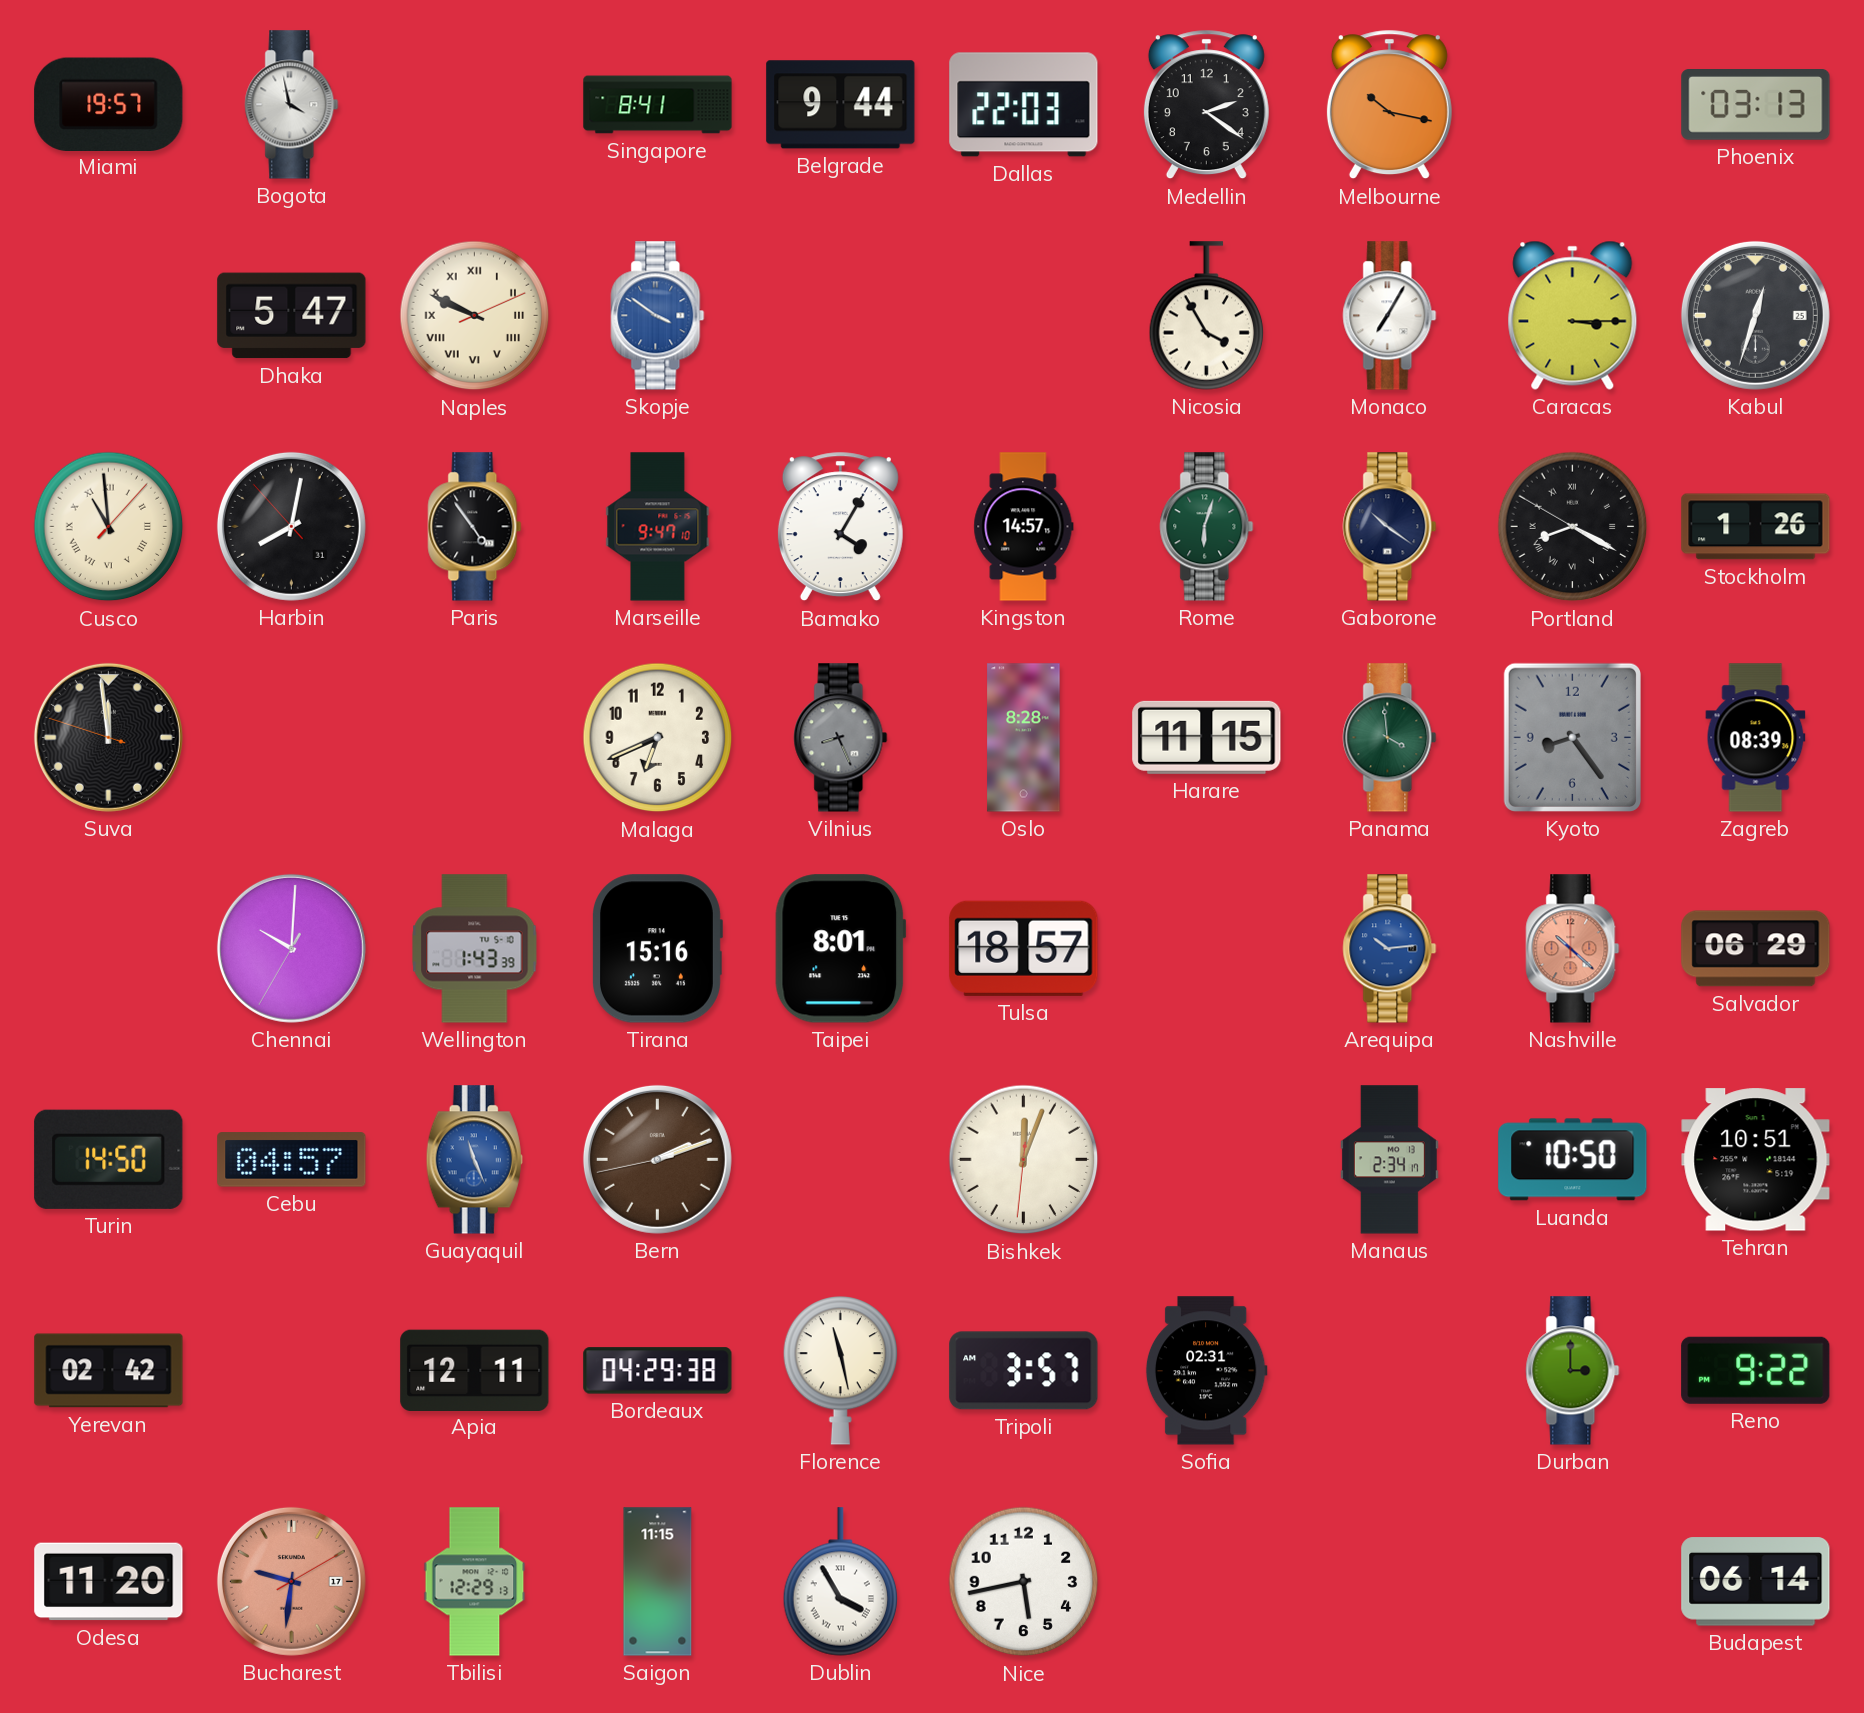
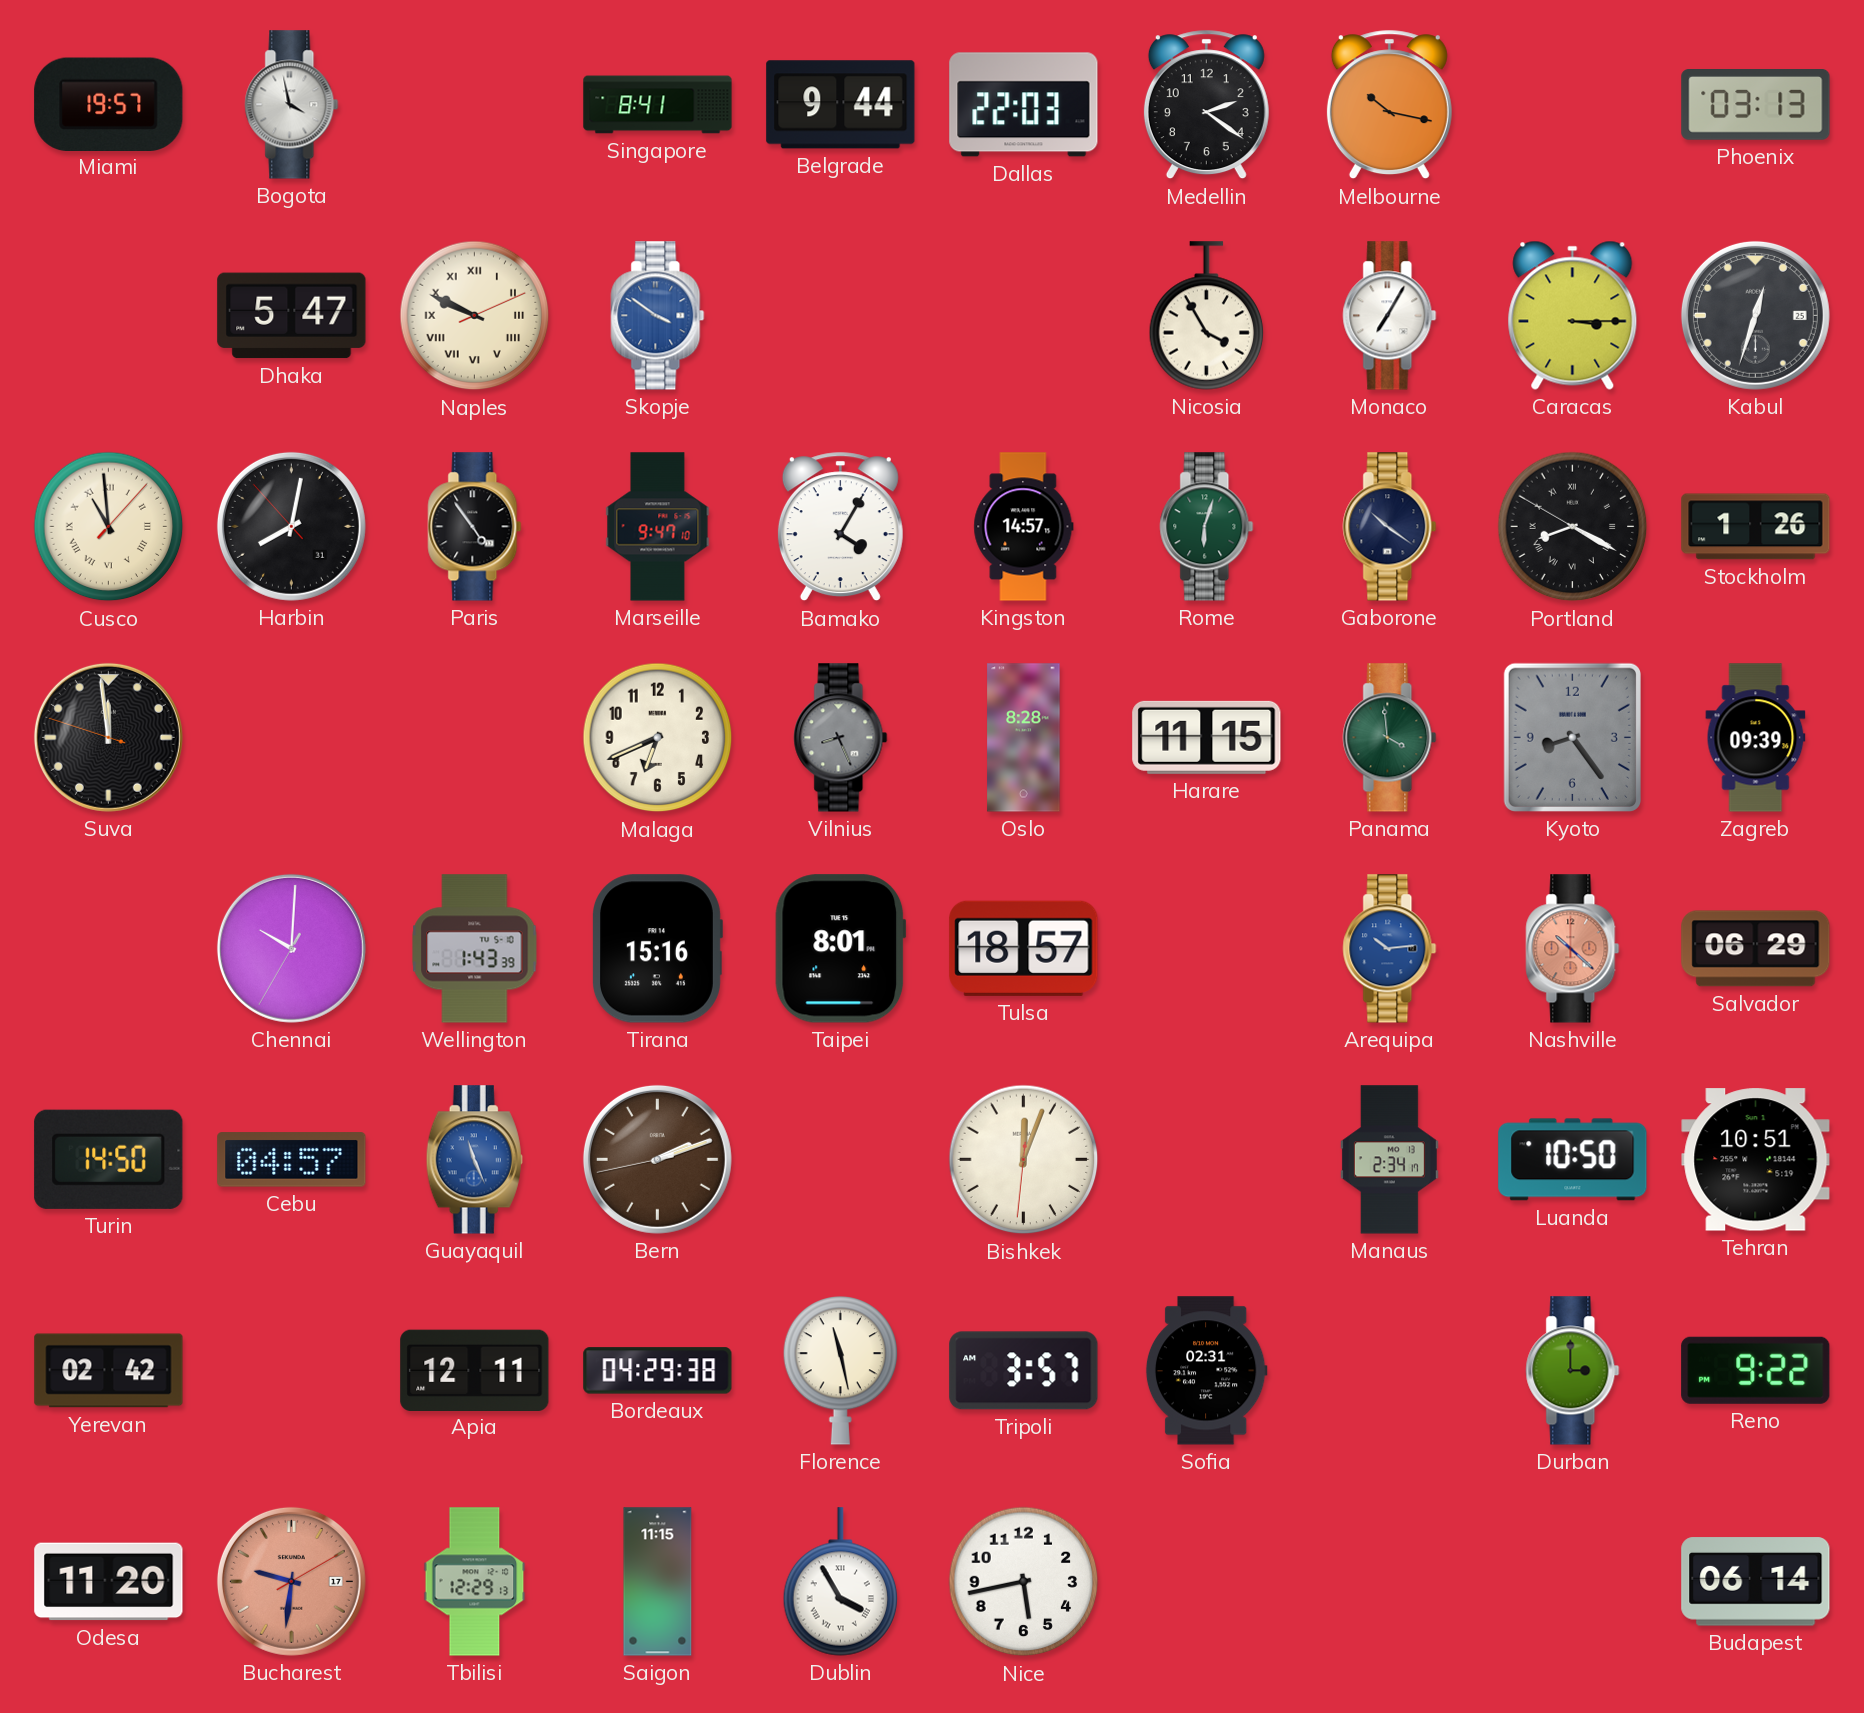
Zagreb: 08:39 -> 09:39 (1756, 738)
